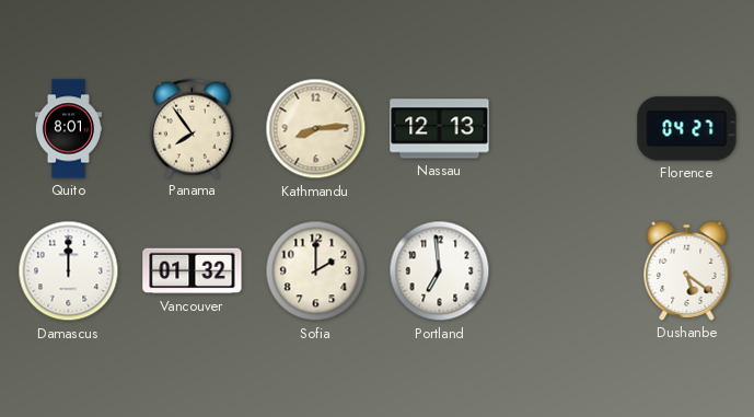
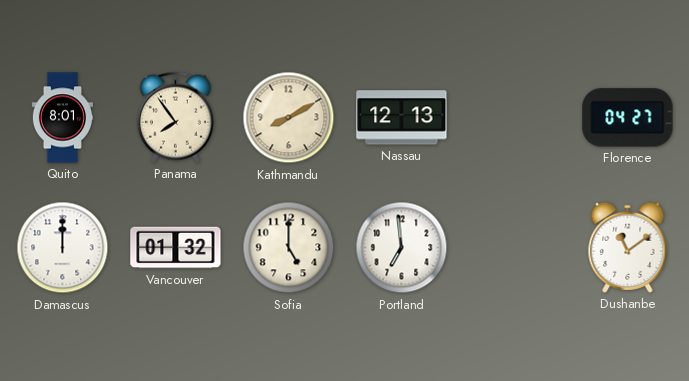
Kathmandu: 8:14 -> 8:10 (289, 118)
Sofia: 2:00 -> 5:00 (289, 248)
Dushanbe: 5:21 -> 11:09 (628, 247)
